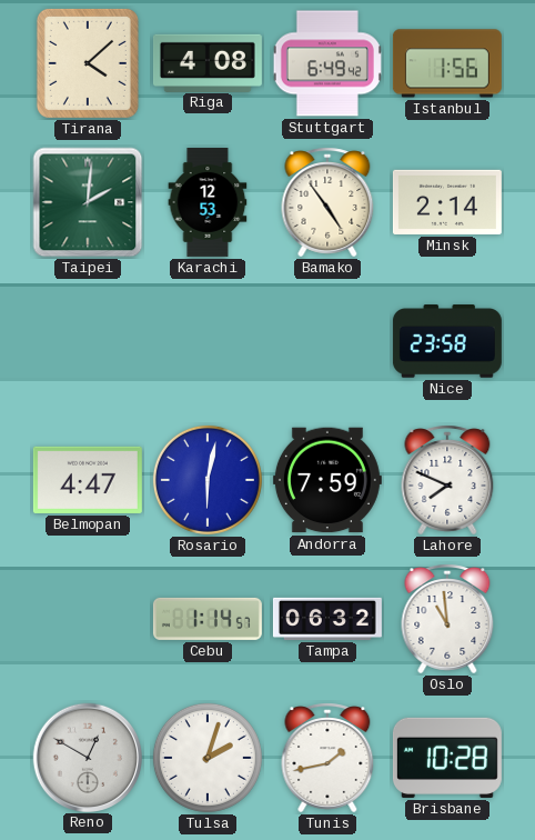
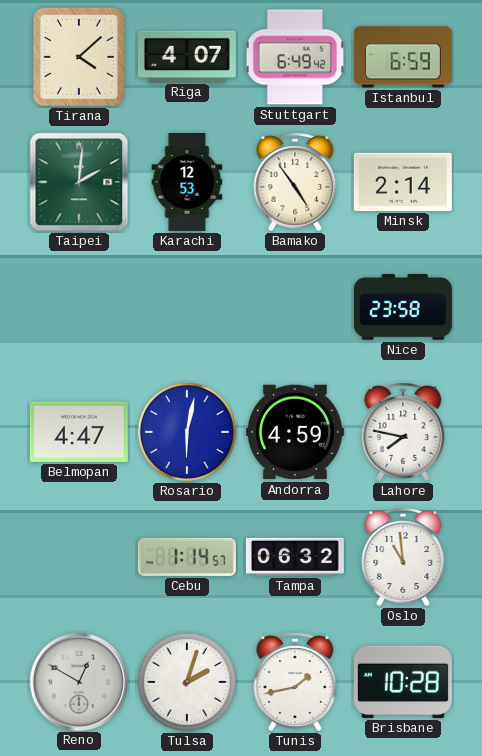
Riga: 4:08 -> 4:07 (187, 56)
Istanbul: 1:56 -> 6:59 (403, 57)
Andorra: 7:59 -> 4:59 (295, 432)
Lahore: 7:49 -> 7:47 (403, 432)
